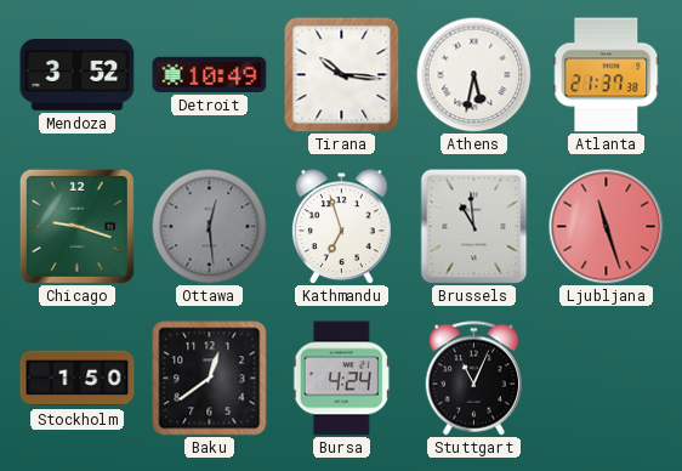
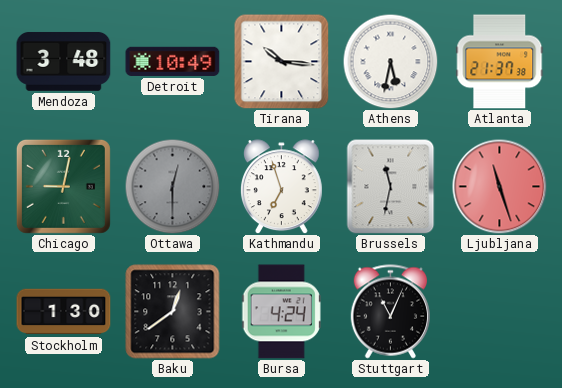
Mendoza: 3:52 -> 3:48 (64, 61)
Chicago: 9:18 -> 9:02 (63, 186)
Ottawa: 12:29 -> 12:30 (172, 186)
Brussels: 10:59 -> 11:32 (391, 186)
Stockholm: 1:50 -> 1:30 (64, 312)
